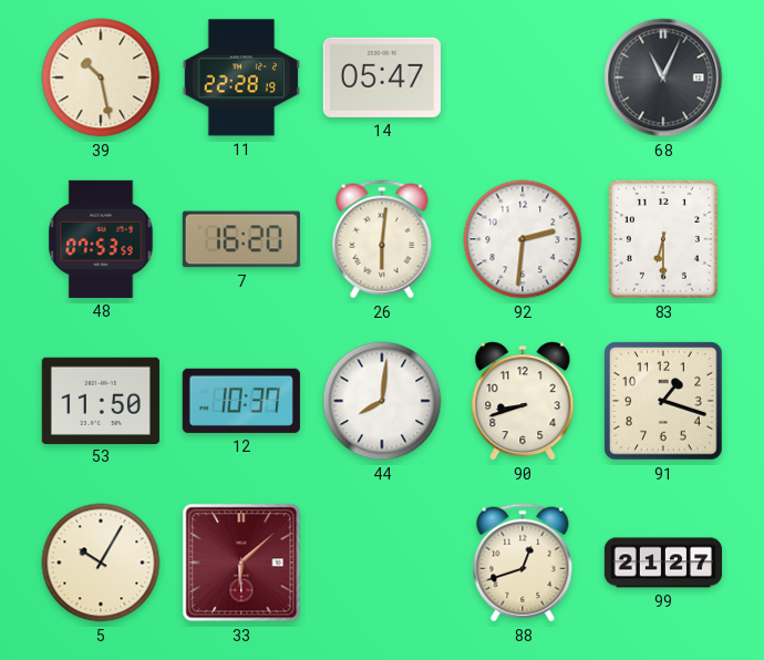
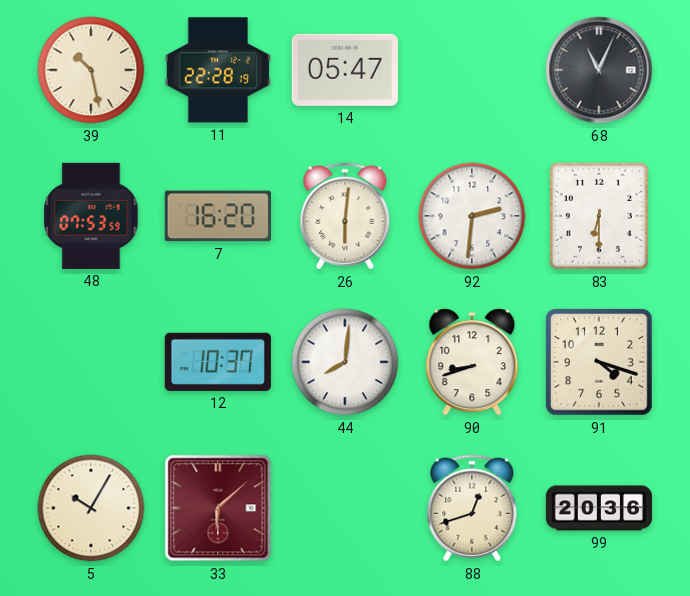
53: 11:50 -> none (101, 400)
91: 1:18 -> 4:18 (599, 362)
99: 21:27 -> 20:36 (598, 508)
